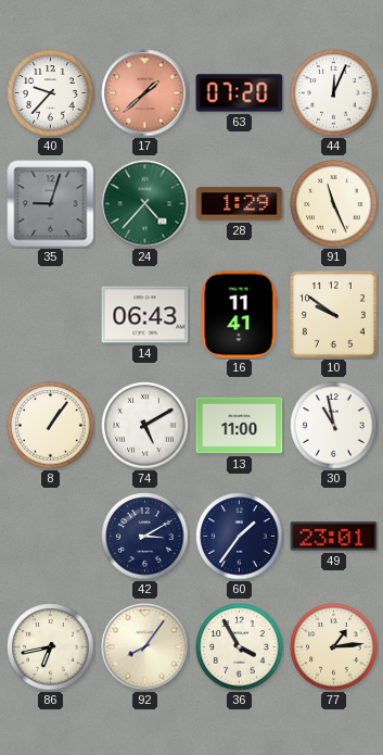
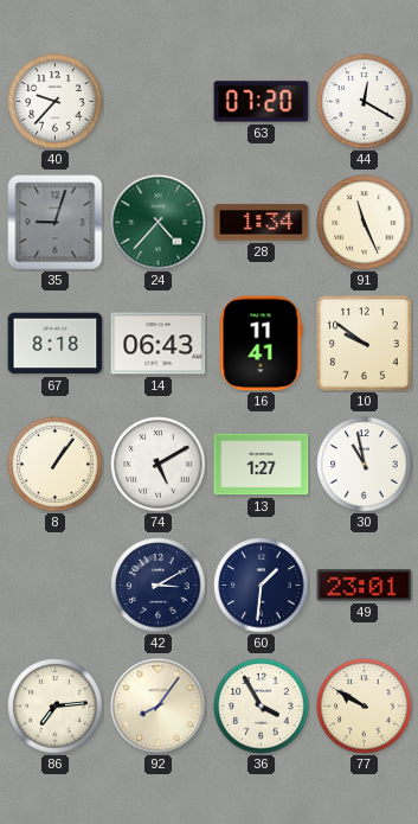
17: 1:38 -> none (145, 93)
44: 12:04 -> 12:20 (365, 102)
28: 1:29 -> 1:34 (262, 223)
67: none -> 8:18 (56, 344)
13: 11:00 -> 1:27 (262, 465)
60: 1:36 -> 1:31 (262, 586)
86: 6:43 -> 7:14 (56, 707)
77: 1:14 -> 9:50 (365, 707)
